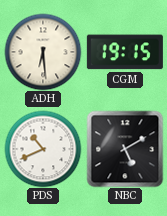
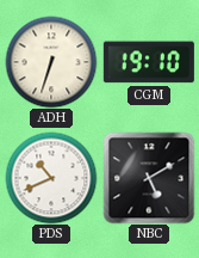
ADH: 6:29 -> 6:33 (51, 62)
CGM: 19:15 -> 19:10 (149, 62)
